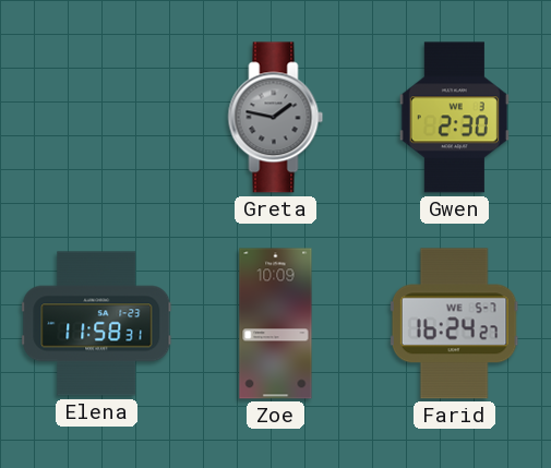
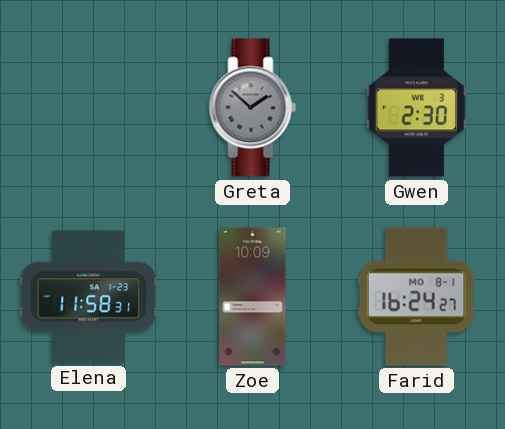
Greta: 1:47 -> 1:52 (253, 108)
Farid date: WE 5-7 -> MO 8-1 (416, 297)
